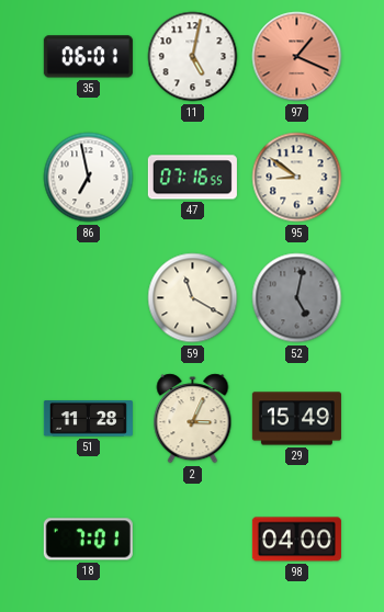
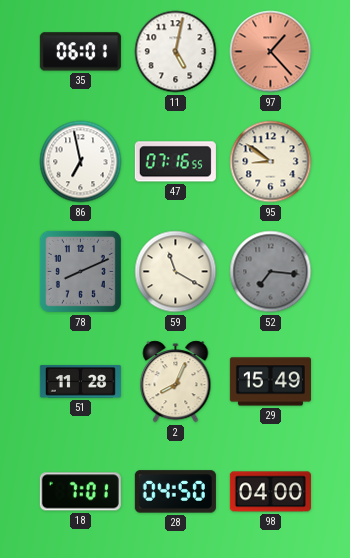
97: 1:19 -> 1:23 (271, 52)
78: none -> 8:11 (80, 271)
52: 5:02 -> 7:16 (271, 272)
2: 3:04 -> 8:04 (176, 382)
28: none -> 04:50 (175, 492)
